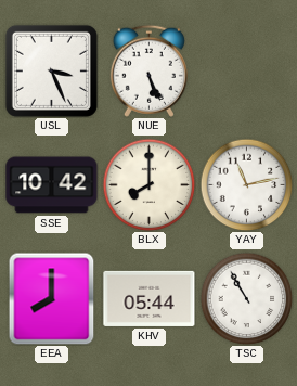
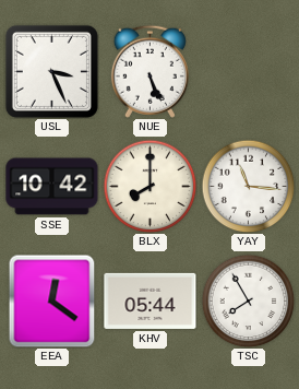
YAY: 11:13 -> 11:16 (248, 186)
EEA: 8:00 -> 12:21 (52, 300)
TSC: 10:55 -> 7:55 (248, 300)
